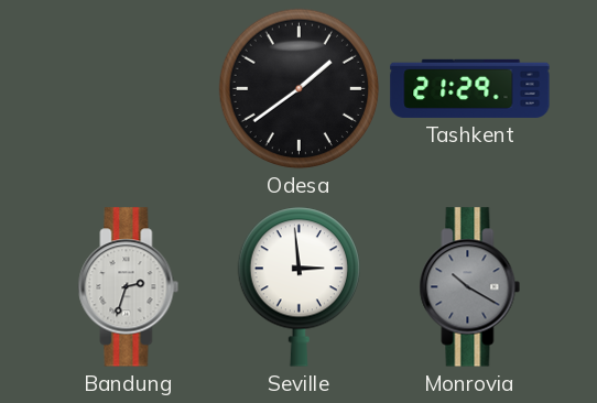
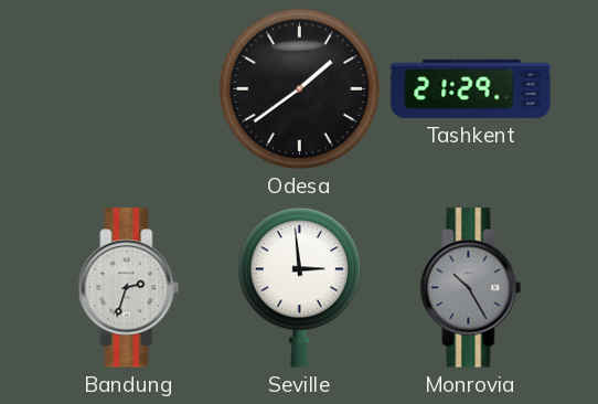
Monrovia: 10:20 -> 10:25 (471, 288)
